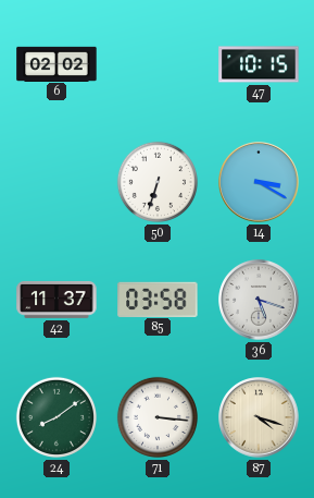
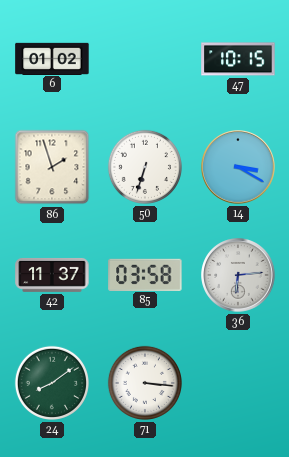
6: 02:02 -> 01:02 (52, 58)
86: none -> 1:57 (52, 167)
36: 5:18 -> 6:14 (238, 275)
87: 4:18 -> none (259, 417)
